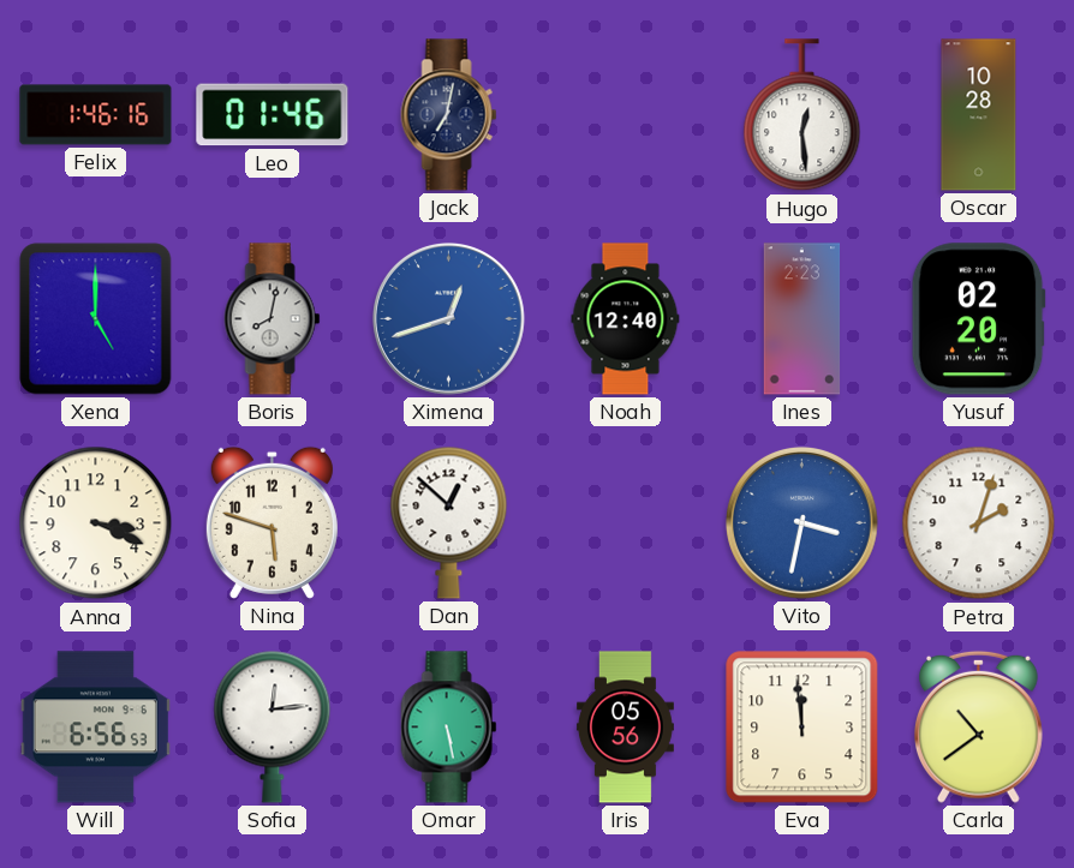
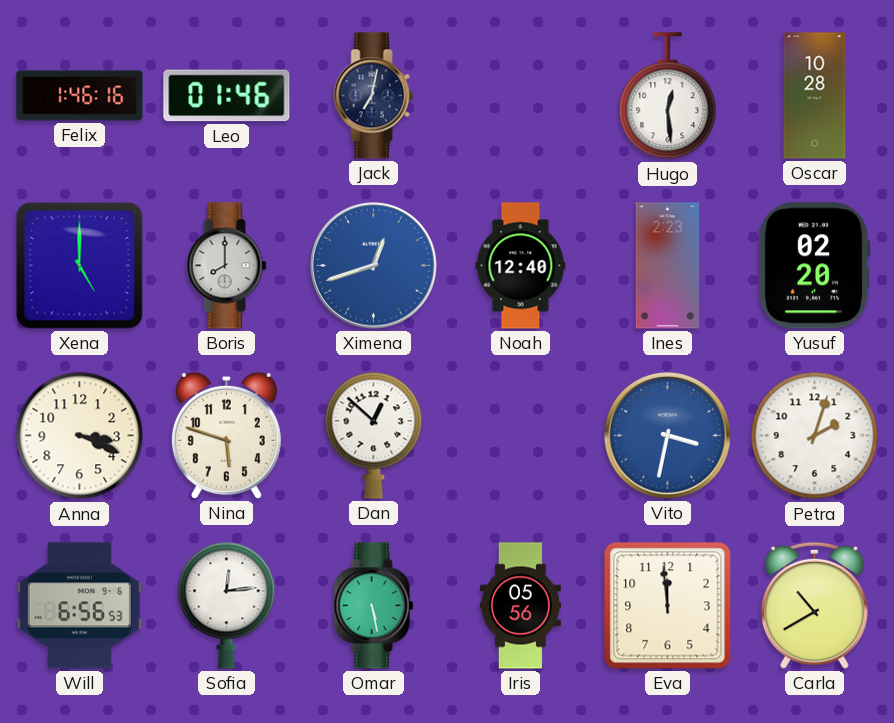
Boris: 8:02 -> 8:00 (227, 266)
Carla: 10:39 -> 10:40 (815, 605)
